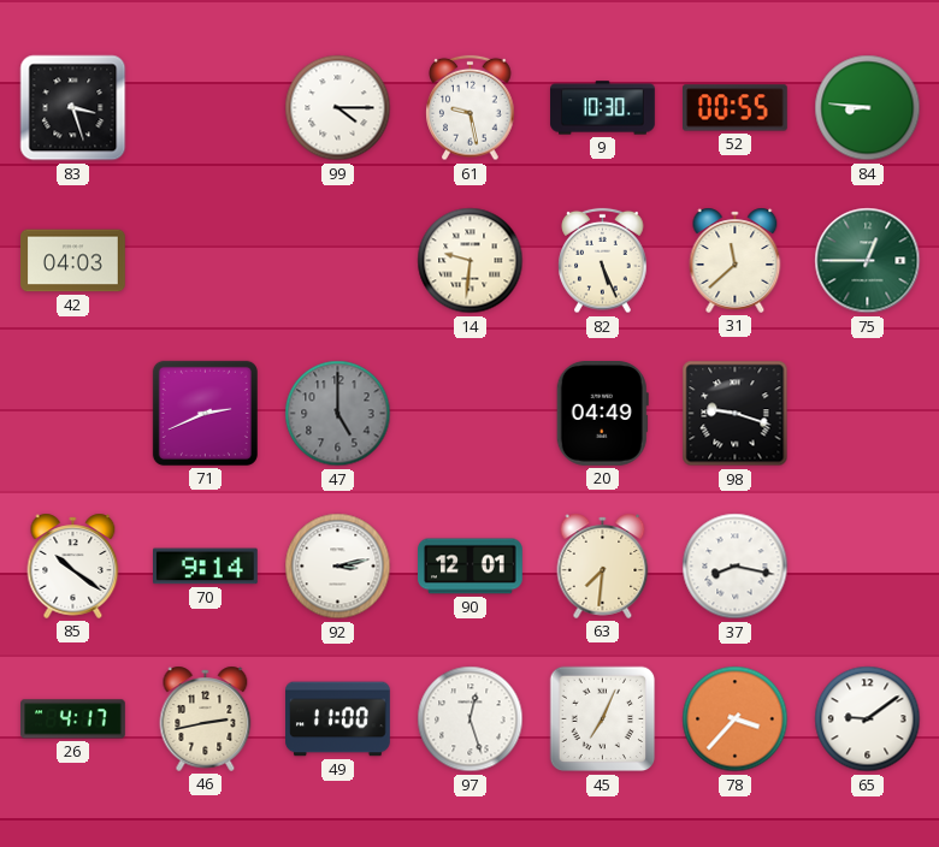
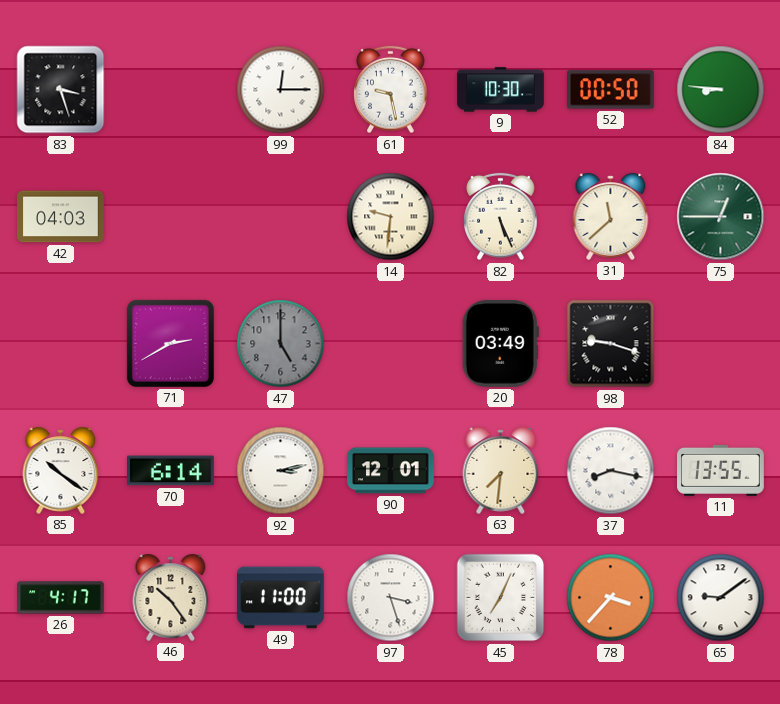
99: 4:15 -> 12:15 (281, 90)
52: 00:55 -> 00:50 (611, 90)
71: 2:41 -> 2:40 (170, 343)
20: 04:49 -> 03:49 (500, 344)
70: 9:14 -> 6:14 (171, 471)
11: none -> 13:55 (721, 470)
46: 2:43 -> 10:24 (171, 597)
97: 12:27 -> 3:27 (391, 598)
